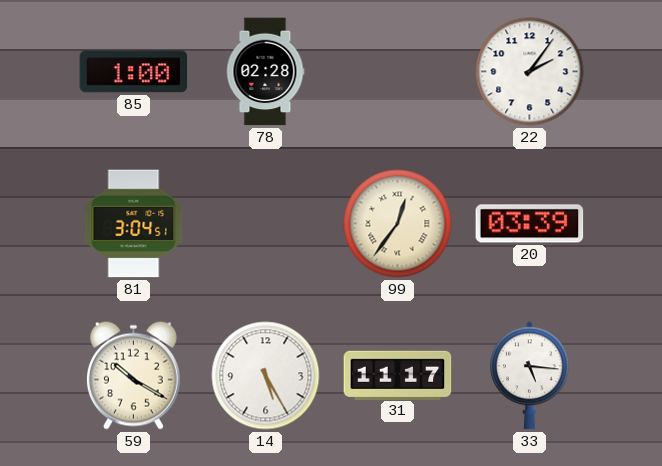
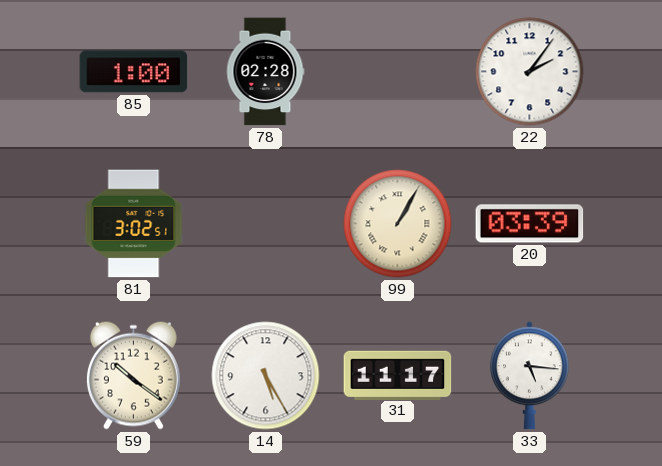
81: 3:04 -> 3:02 (134, 224)
99: 12:36 -> 1:05 (398, 224)
59: 10:20 -> 10:21 (133, 375)
